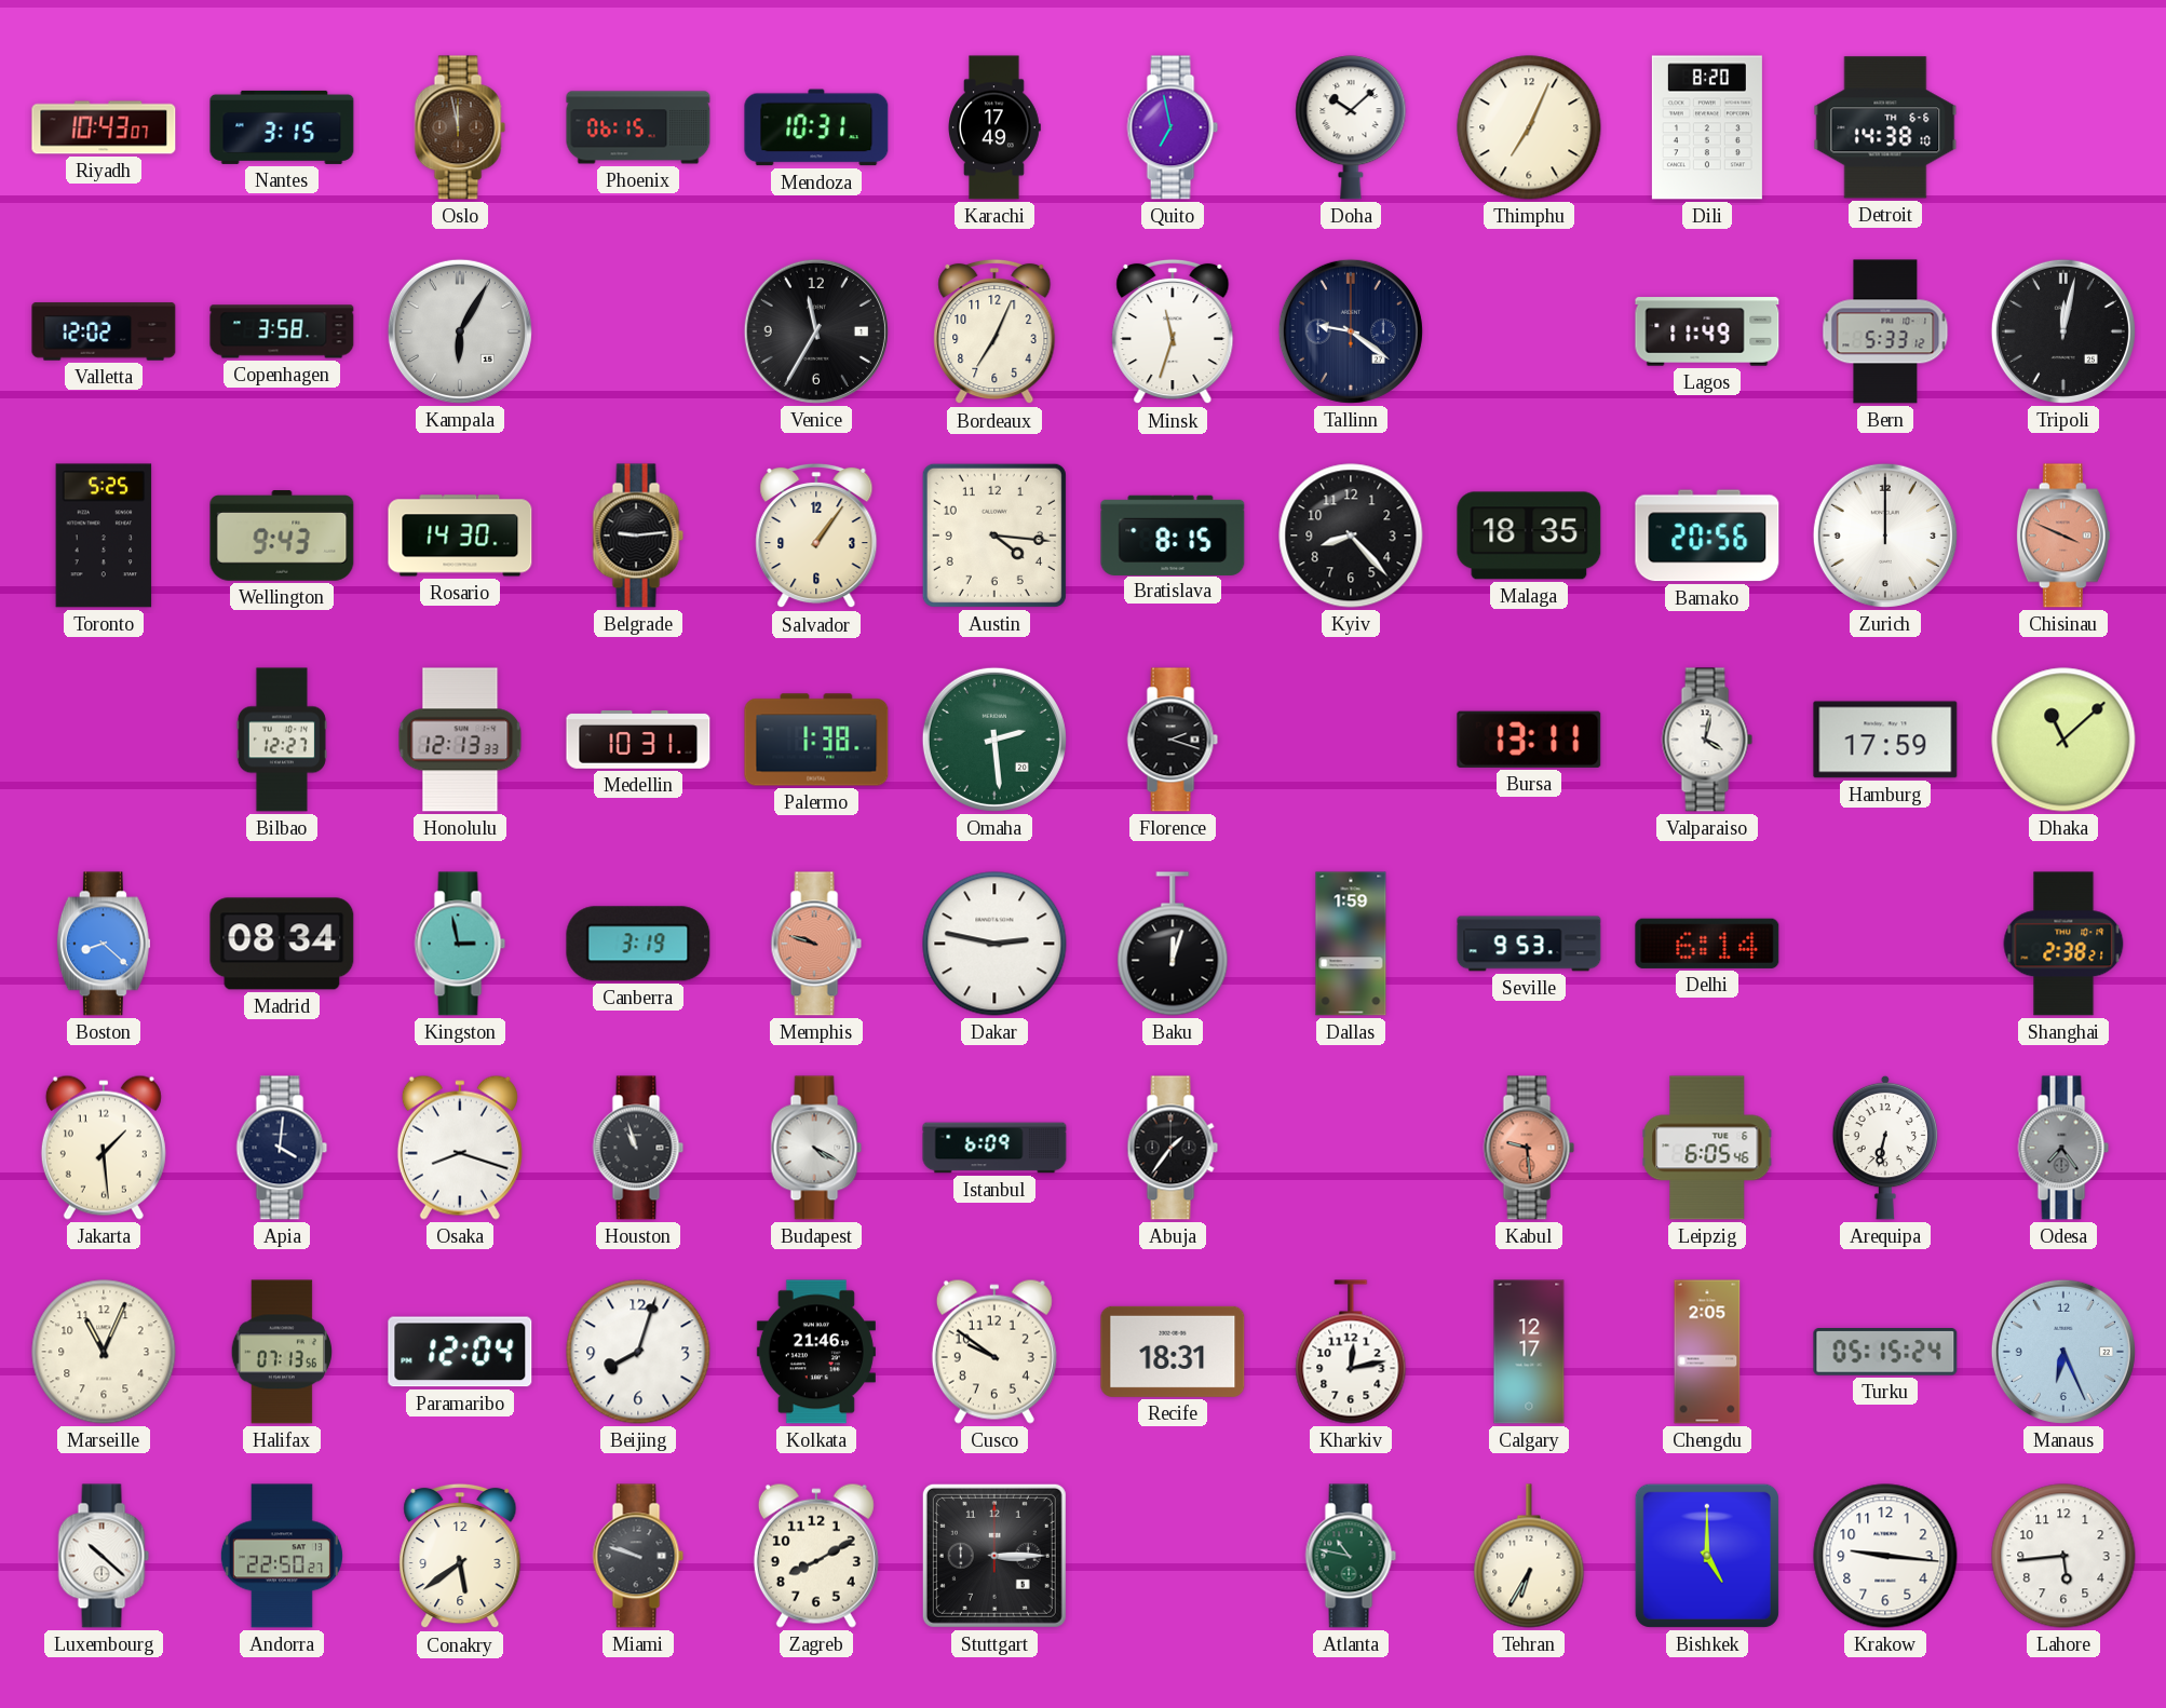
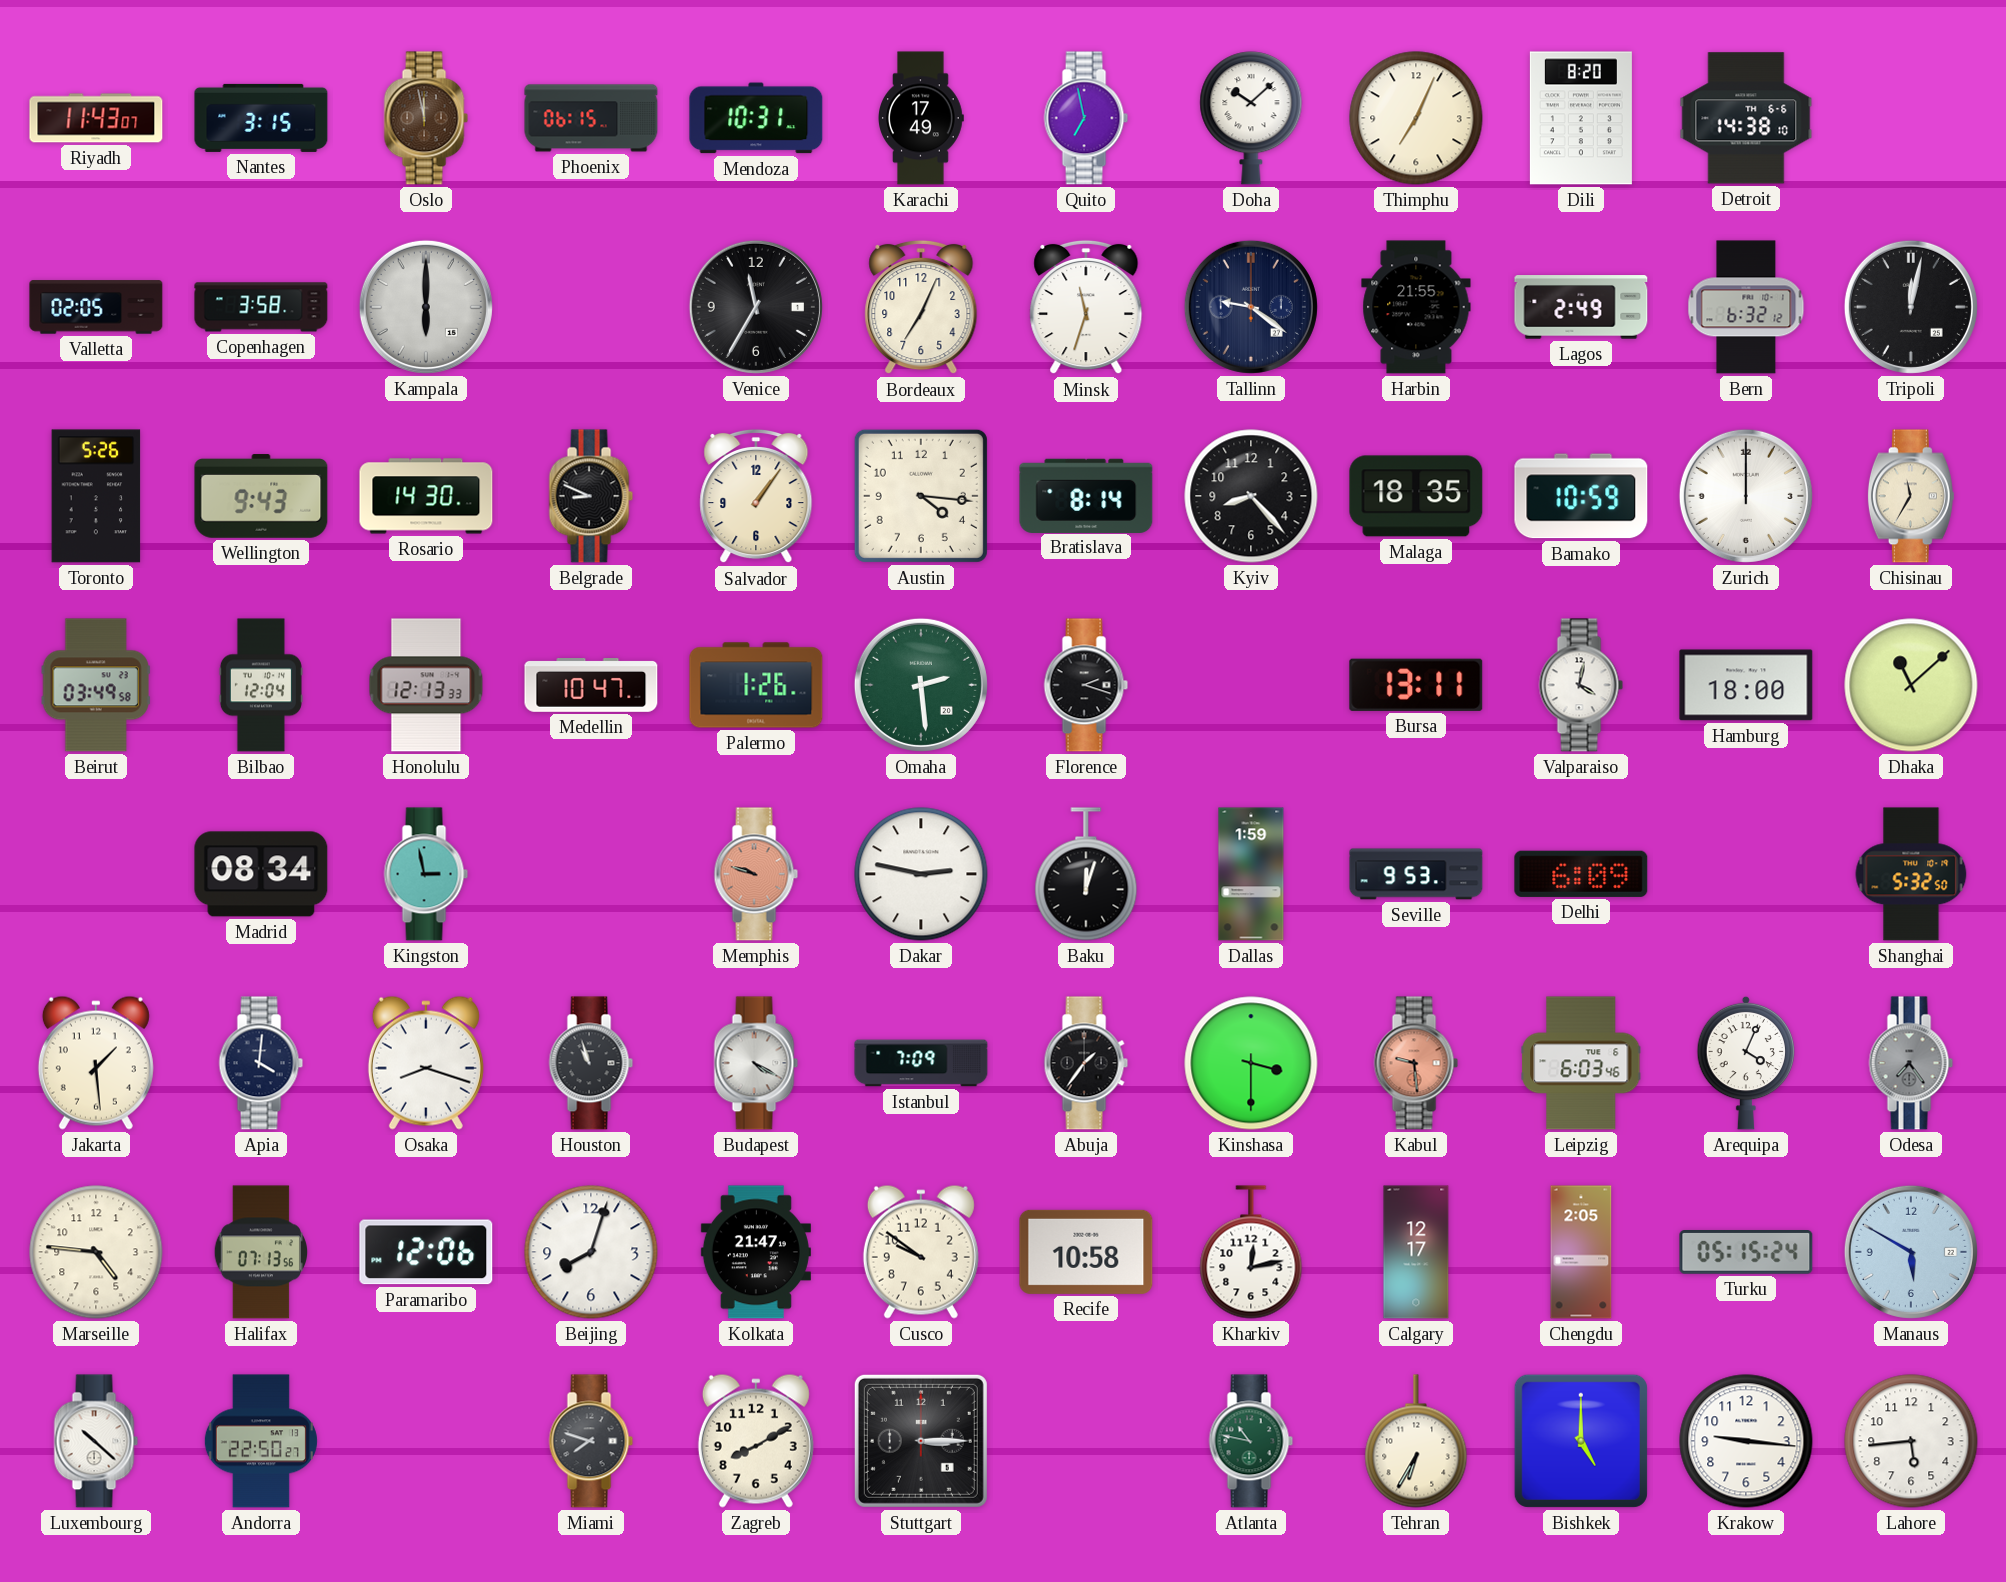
Riyadh: 10:43 -> 11:43 (96, 118)
Valletta: 12:02 -> 02:05 (96, 307)
Kampala: 6:05 -> 6:00 (426, 307)
Harbin: none -> 21:55 (1416, 307)
Lagos: 11:49 -> 2:49 (1581, 307)
Bern: 5:33 -> 6:32 (1746, 307)
Toronto: 5:25 -> 5:26 (96, 496)
Belgrade: 9:14 -> 8:49 (591, 496)
Bratislava: 8:15 -> 8:14 (1086, 495)
Bamako: 20:56 -> 10:59 (1581, 496)
Chisinau: 3:49 -> 11:35 (1911, 496)
Chisinau dial: salmon -> cream (1911, 496)
Beirut: none -> 03:49 (96, 685)
Bilbao: 12:27 -> 12:04 (261, 685)
Medellin: 10:31 -> 10:47 (591, 686)
Palermo: 1:38 -> 1:26 (756, 685)
Hamburg: 17:59 -> 18:00 (1746, 685)
Boston: 8:22 -> none (104, 944)
Canberra: 3:19 -> none (638, 944)
Delhi: 6:14 -> 6:09 (1581, 874)
Shanghai: 2:38 -> 5:32 (1911, 874)
Istanbul: 6:09 -> 7:09 (921, 1063)
Kinshasa: none -> 3:30 (1251, 1063)
Leipzig: 6:05 -> 6:03 (1581, 1063)
Arequipa: 6:32 -> 4:04 (1746, 1063)
Marseille: 11:04 -> 4:46 (96, 1252)
Paramaribo: 12:04 -> 12:06 (426, 1252)
Kolkata: 21:46 -> 21:47 (756, 1252)
Recife: 18:31 -> 10:58 (1086, 1252)
Manaus: 6:26 -> 5:50 (1911, 1252)
Conakry: 5:39 -> none (460, 1556)
Miami: 9:48 -> 7:48 (591, 1441)
